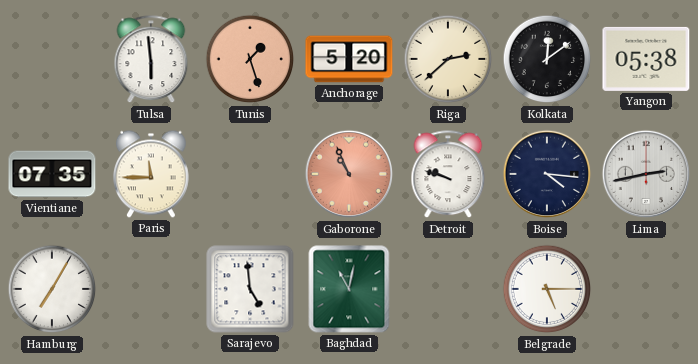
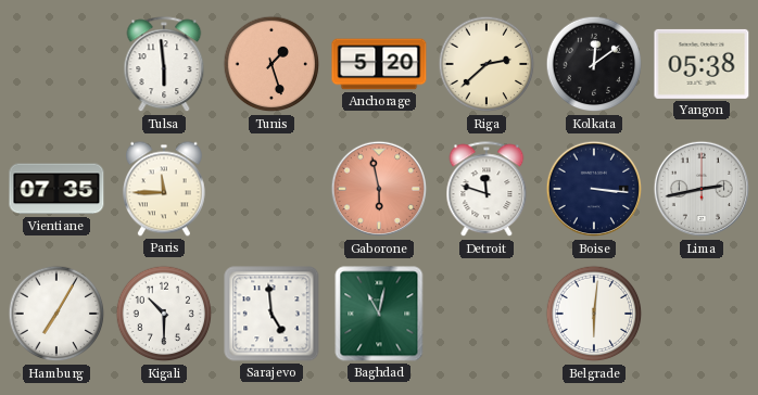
Gaborone: 10:56 -> 5:58 (379, 189)
Detroit: 9:48 -> 11:48 (487, 190)
Boise: 4:16 -> 3:16 (594, 189)
Kigali: none -> 10:30 (164, 314)
Belgrade: 5:15 -> 6:01 (594, 314)
